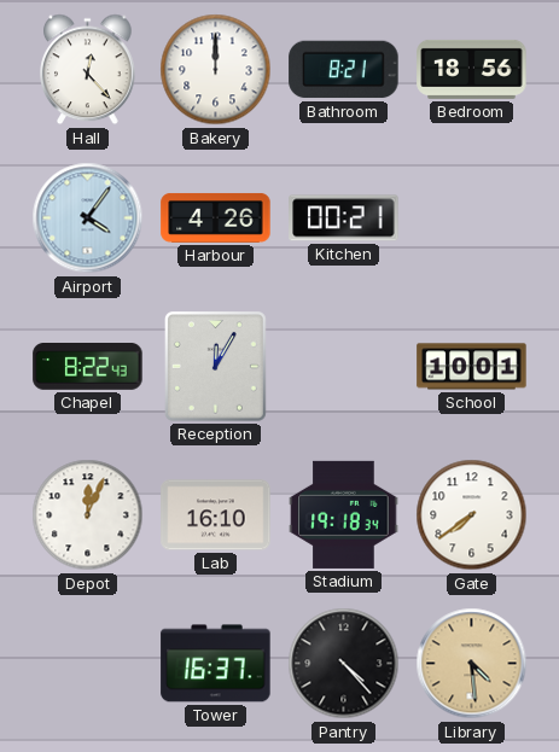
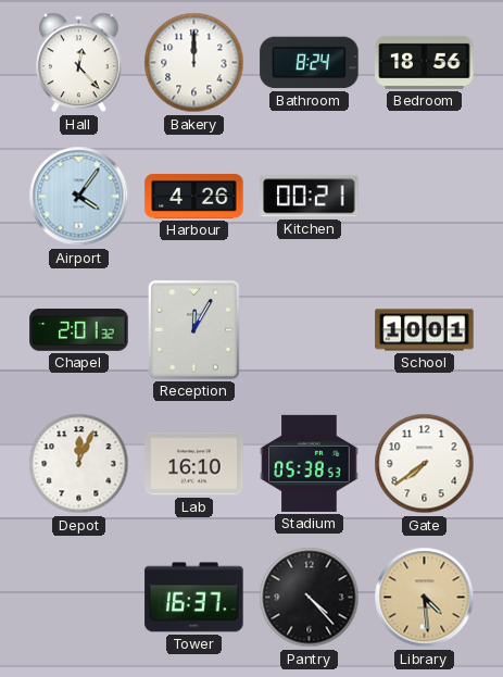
Bathroom: 8:21 -> 8:24 (310, 63)
Chapel: 8:22 -> 2:01 (79, 330)
Stadium: 19:18 -> 05:38 (310, 463)
